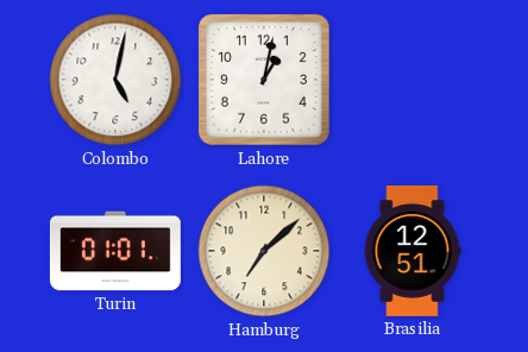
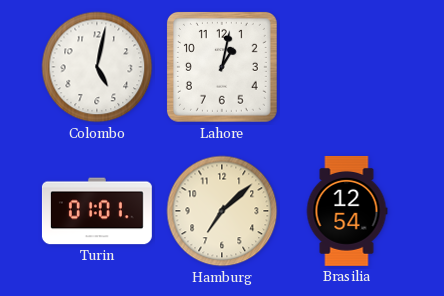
Brasilia: 12:51 -> 12:54 (347, 211)
